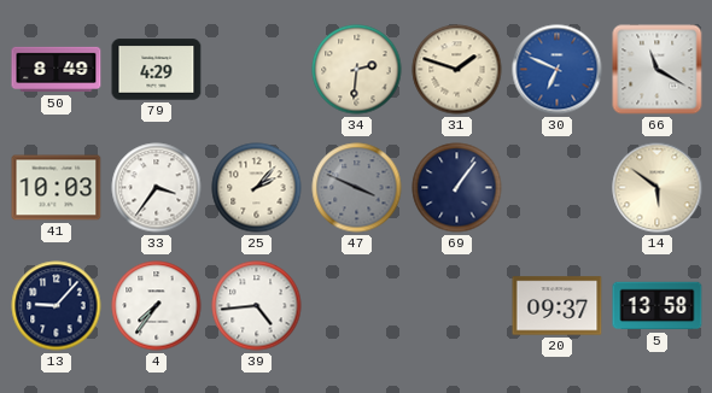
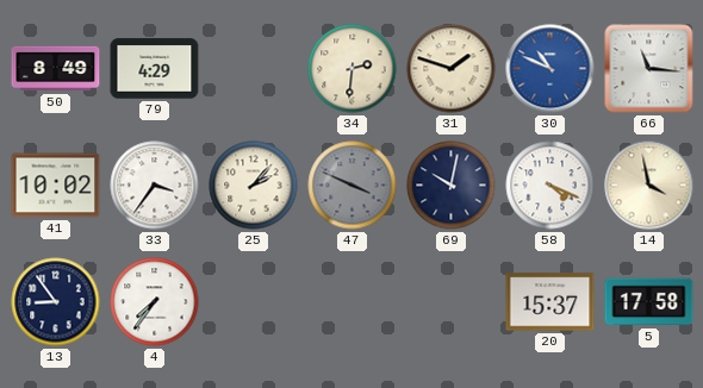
30: 6:49 -> 10:49 (550, 69)
66: 11:20 -> 11:16 (649, 69)
41: 10:03 -> 10:02 (56, 186)
69: 1:06 -> 10:02 (452, 186)
58: none -> 4:19 (550, 186)
14: 5:51 -> 3:58 (649, 186)
13: 9:07 -> 8:54 (56, 302)
39: 4:44 -> none (257, 306)
20: 09:37 -> 15:37 (550, 302)
5: 13:58 -> 17:58 (649, 302)
